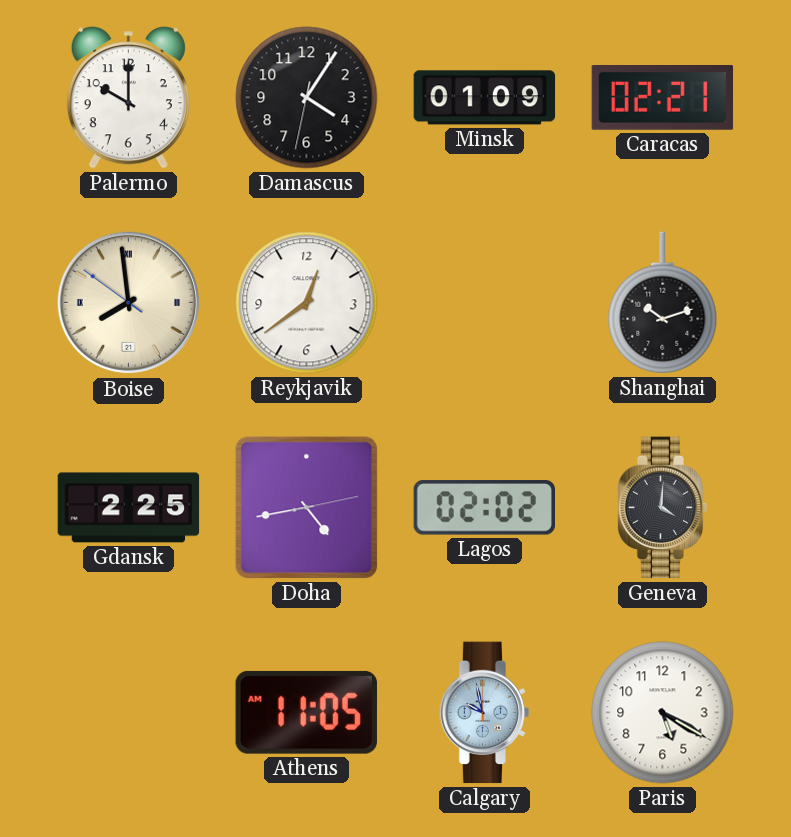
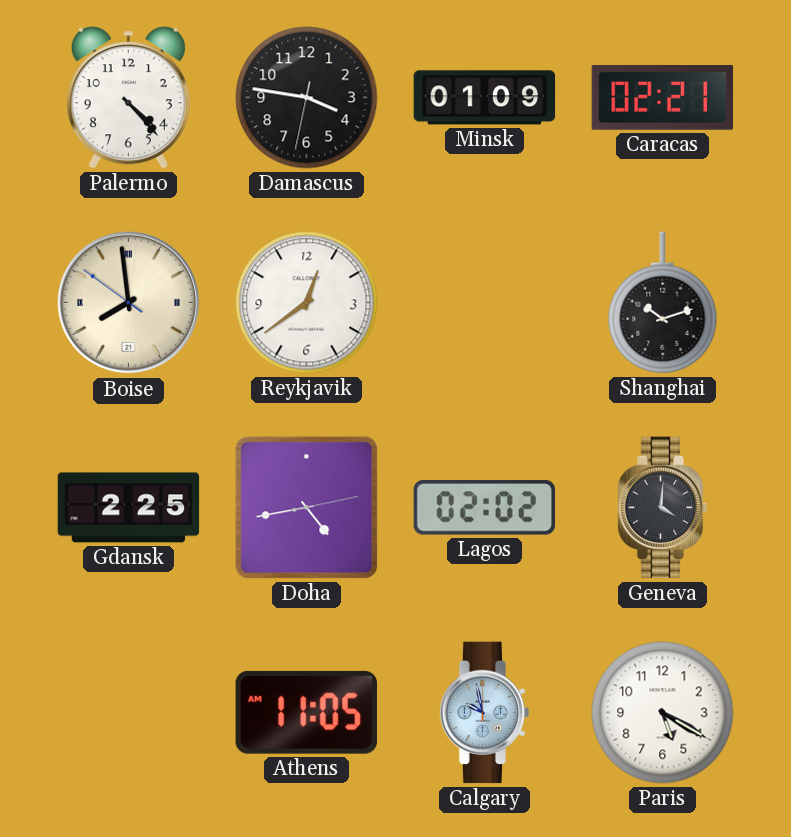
Palermo: 10:00 -> 4:23 (128, 98)
Damascus: 4:05 -> 3:46 (307, 98)
